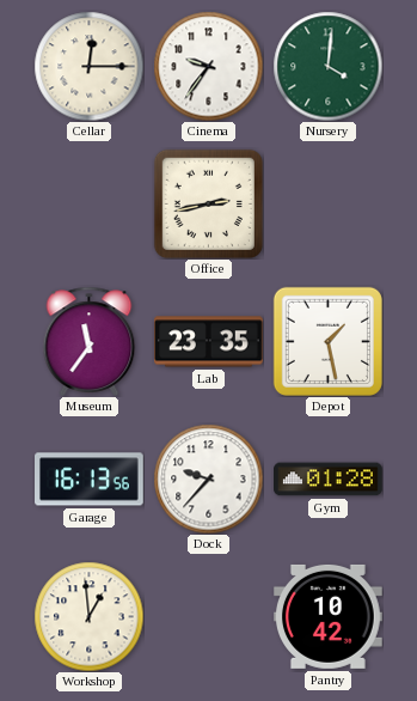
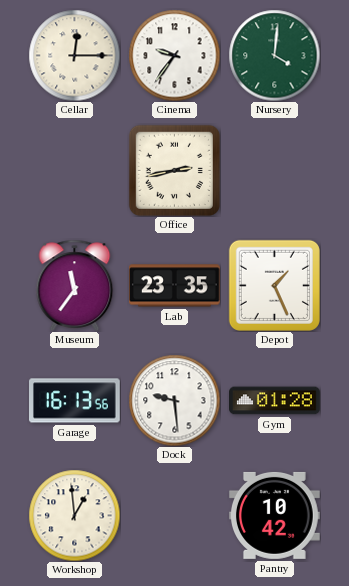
Depot: 1:28 -> 1:26 (274, 285)
Dock: 9:37 -> 9:29 (174, 400)
